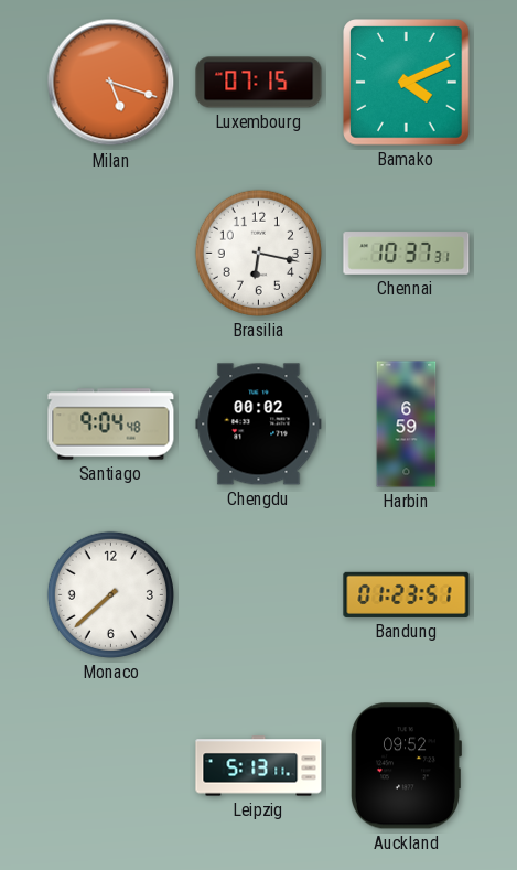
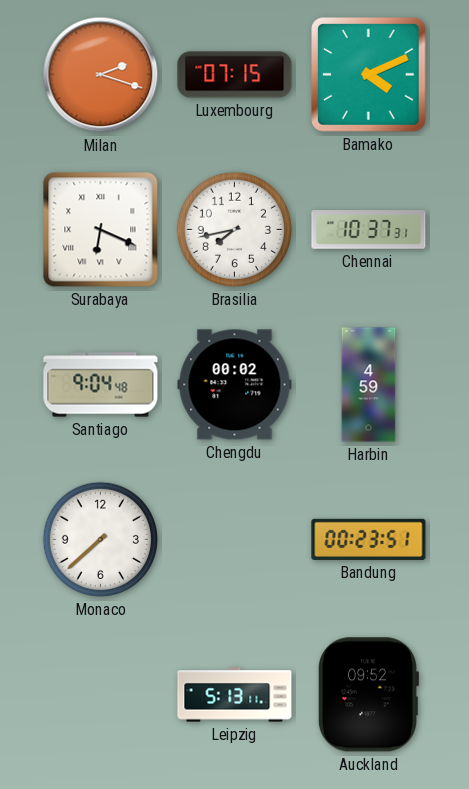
Milan: 5:18 -> 2:18 (101, 75)
Surabaya: none -> 6:19 (101, 230)
Brasilia: 6:17 -> 7:43 (234, 229)
Harbin: 6:59 -> 4:59 (369, 385)
Bandung: 01:23 -> 00:23 (369, 539)
